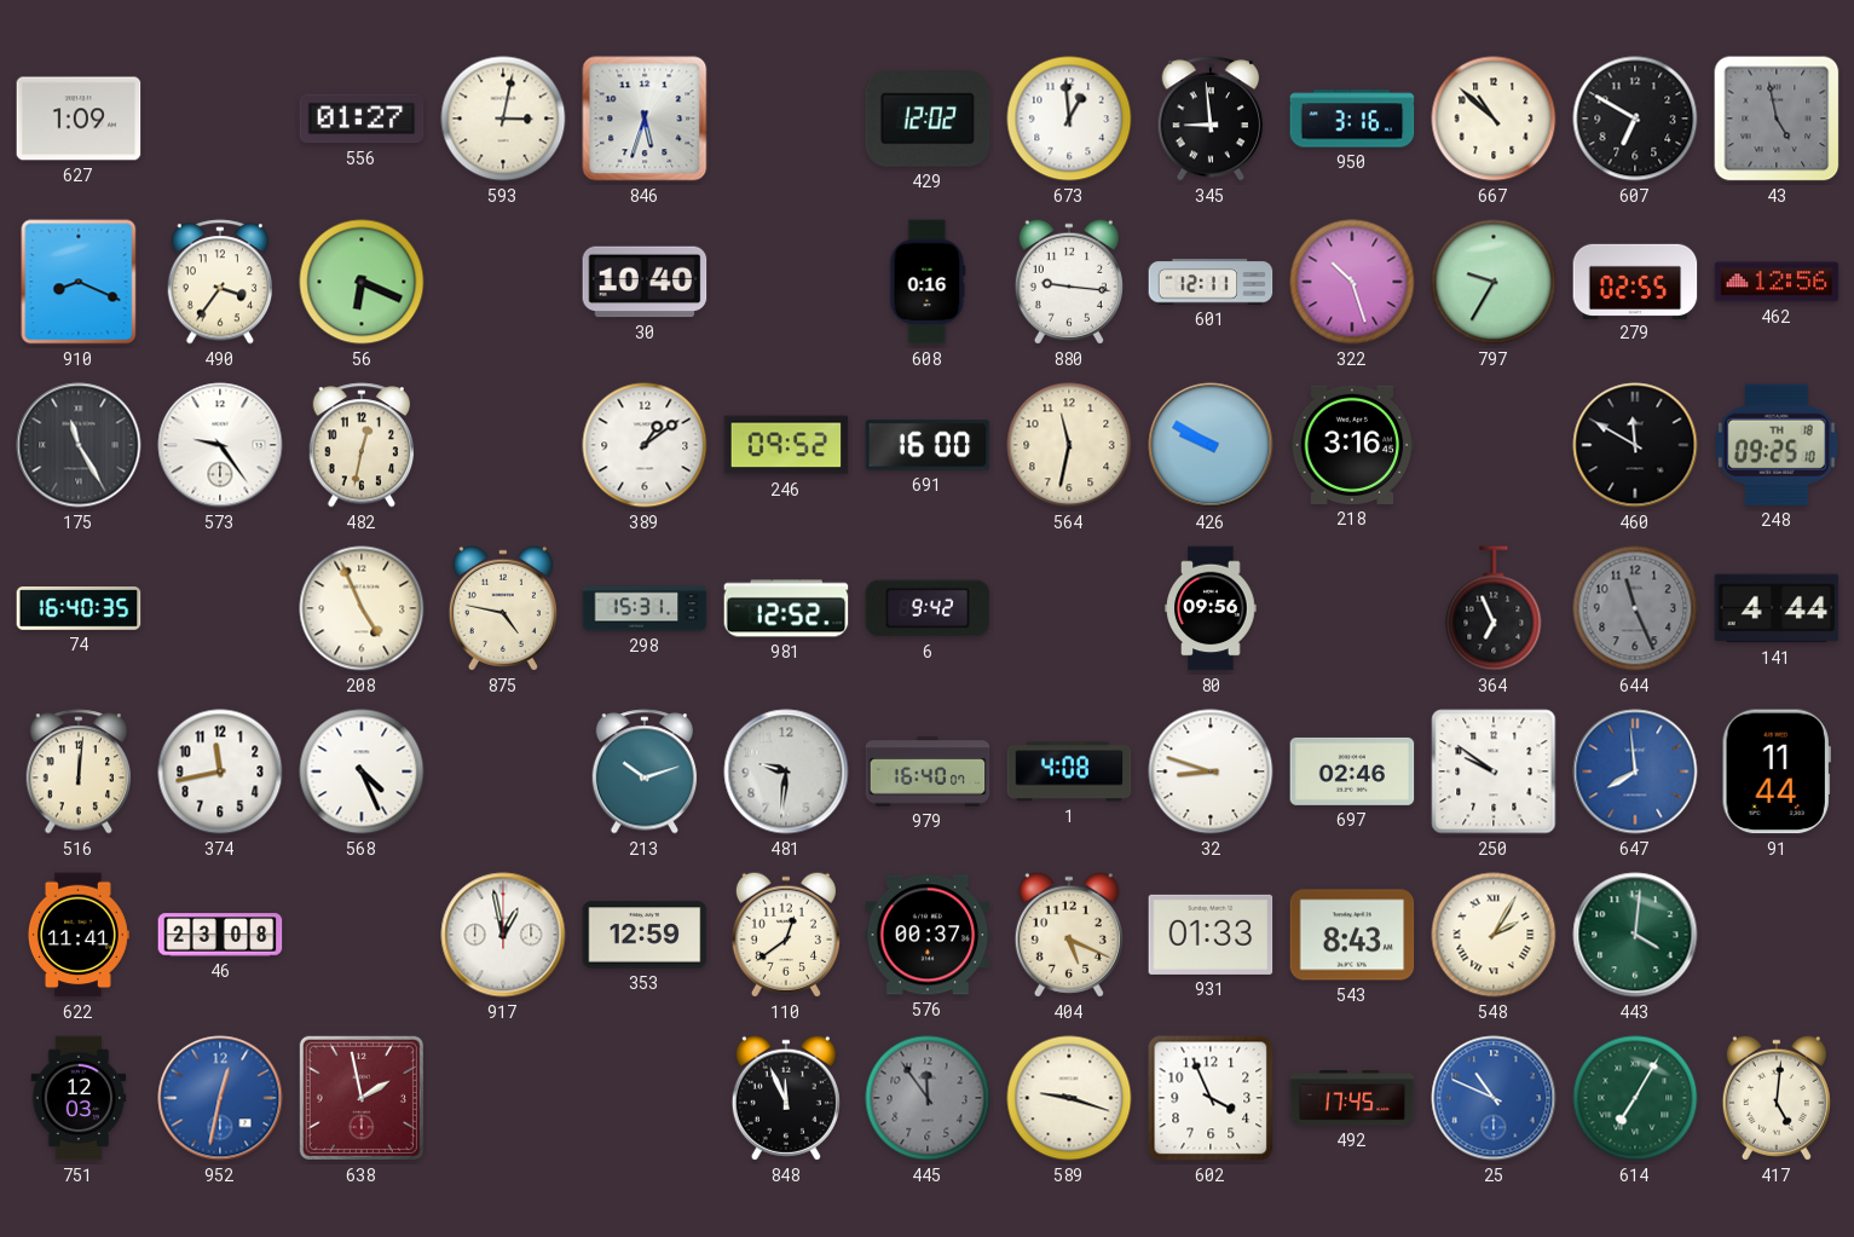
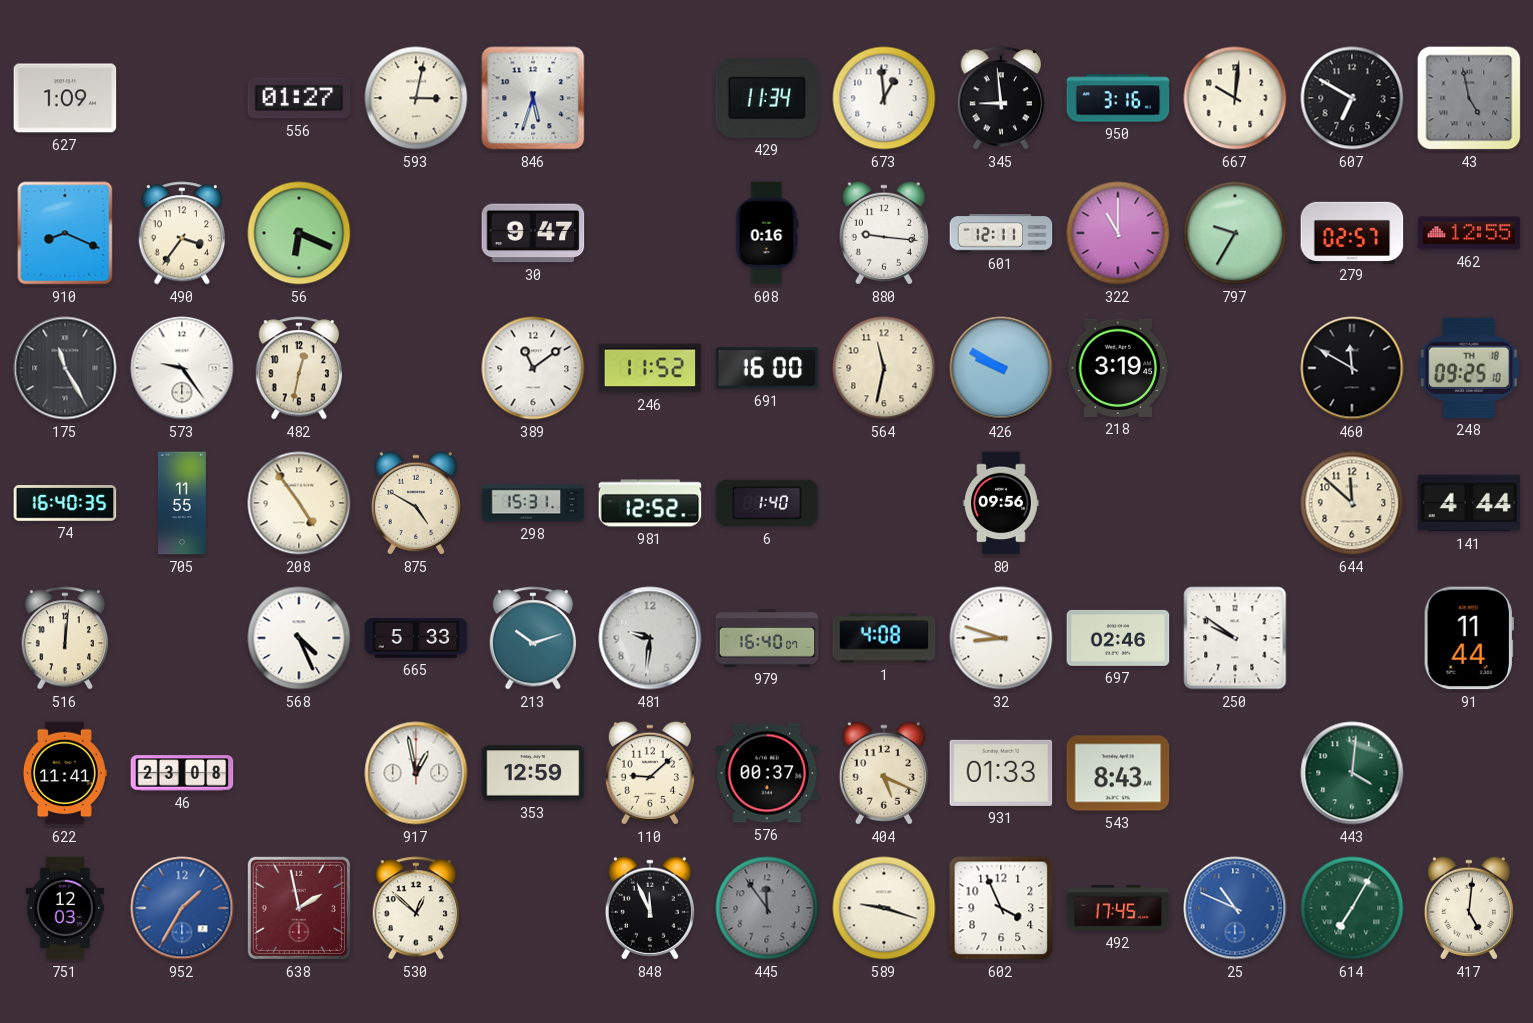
429: 12:02 -> 11:34 (767, 98)
667: 10:52 -> 10:01 (1235, 98)
30: 10:40 -> 9:47 (533, 233)
322: 10:27 -> 11:00 (1118, 233)
279: 02:55 -> 02:57 (1352, 232)
462: 12:56 -> 12:55 (1469, 233)
389: 1:09 -> 11:09 (533, 368)
246: 09:52 -> 11:52 (650, 368)
218: 3:16 -> 3:19 (1118, 368)
705: none -> 11:55 (182, 503)
208: 4:56 -> 4:54 (299, 503)
875: 4:47 -> 4:50 (416, 503)
6: 9:42 -> 1:40 (767, 503)
364: 6:56 -> none (1494, 608)
644: 11:26 -> 11:52 (1352, 503)
644 dial: grey -> cream (1352, 503)
374: 11:43 -> none (220, 771)
665: none -> 5:33 (416, 638)
647: 7:59 -> none (1635, 771)
110: 12:39 -> 9:08 (650, 773)
548: 2:05 -> none (1494, 935)
952: 12:32 -> 1:35 (182, 908)
530: none -> 12:52 (416, 908)
